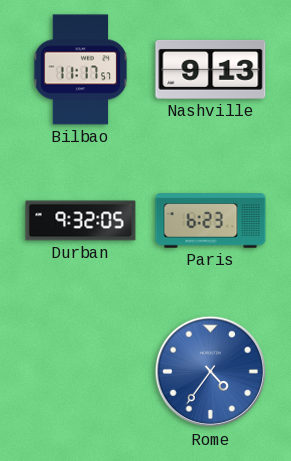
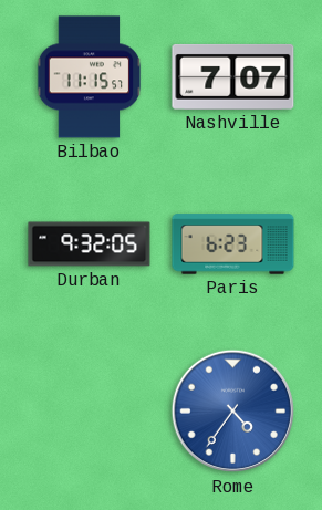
Bilbao: 11:17 -> 11:15 (90, 77)
Nashville: 9:13 -> 7:07 (233, 76)
